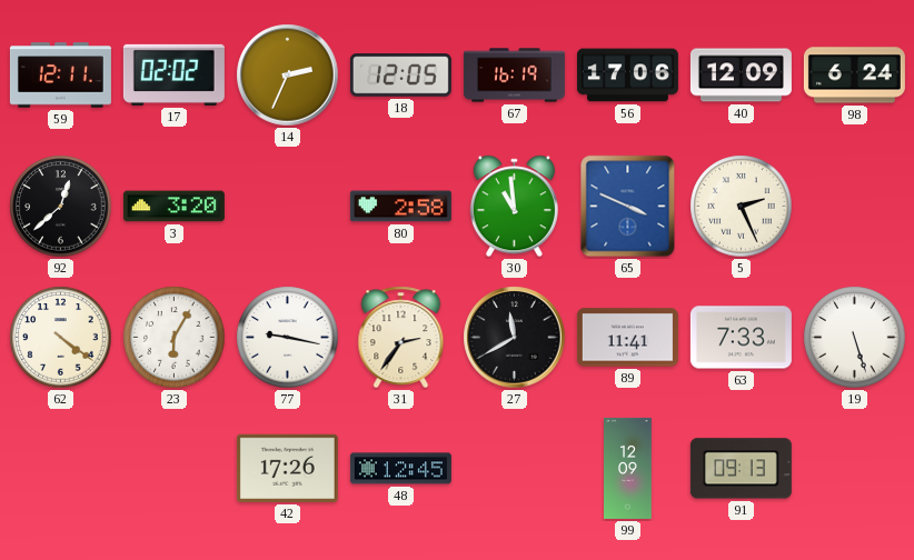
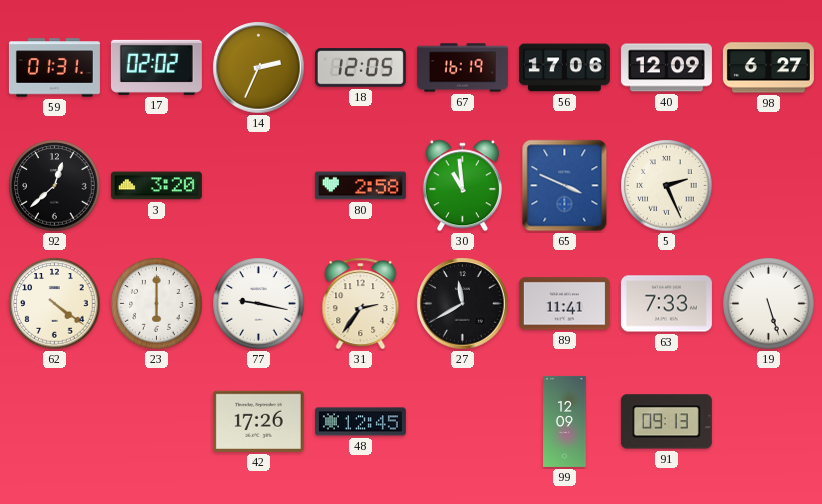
59: 12:11 -> 01:31 (54, 68)
98: 6:24 -> 6:27 (768, 68)
23: 6:05 -> 6:00 (157, 304)
